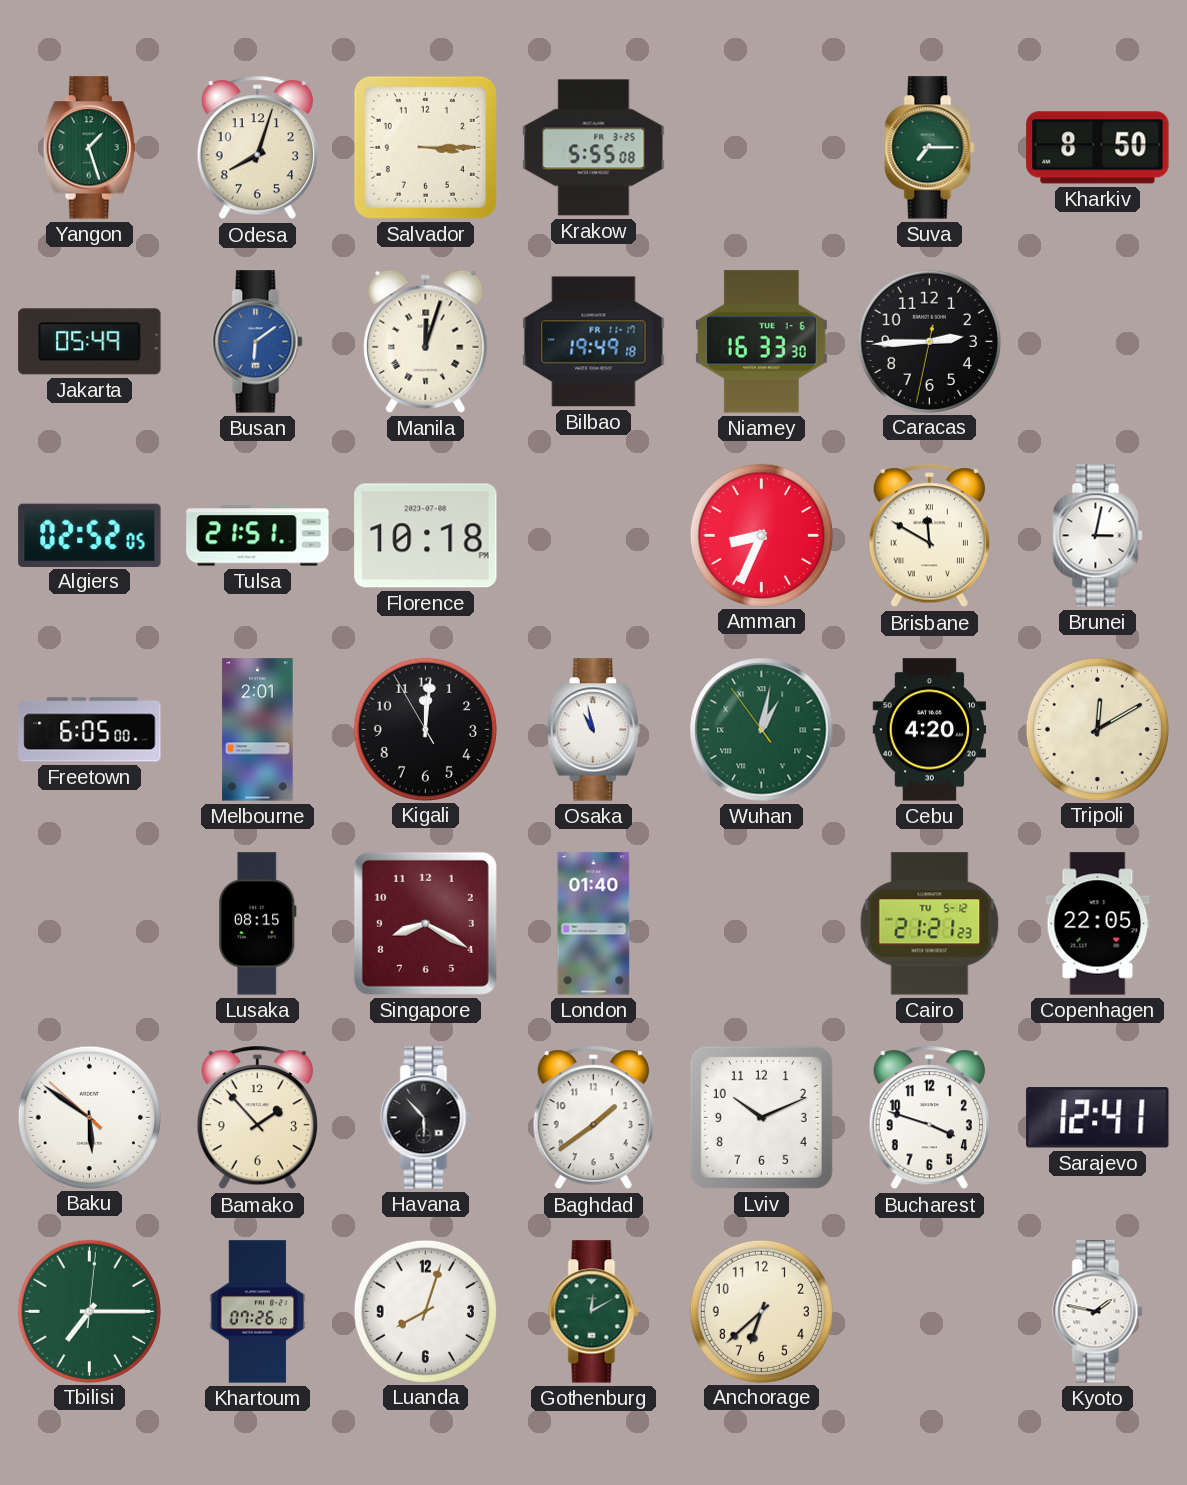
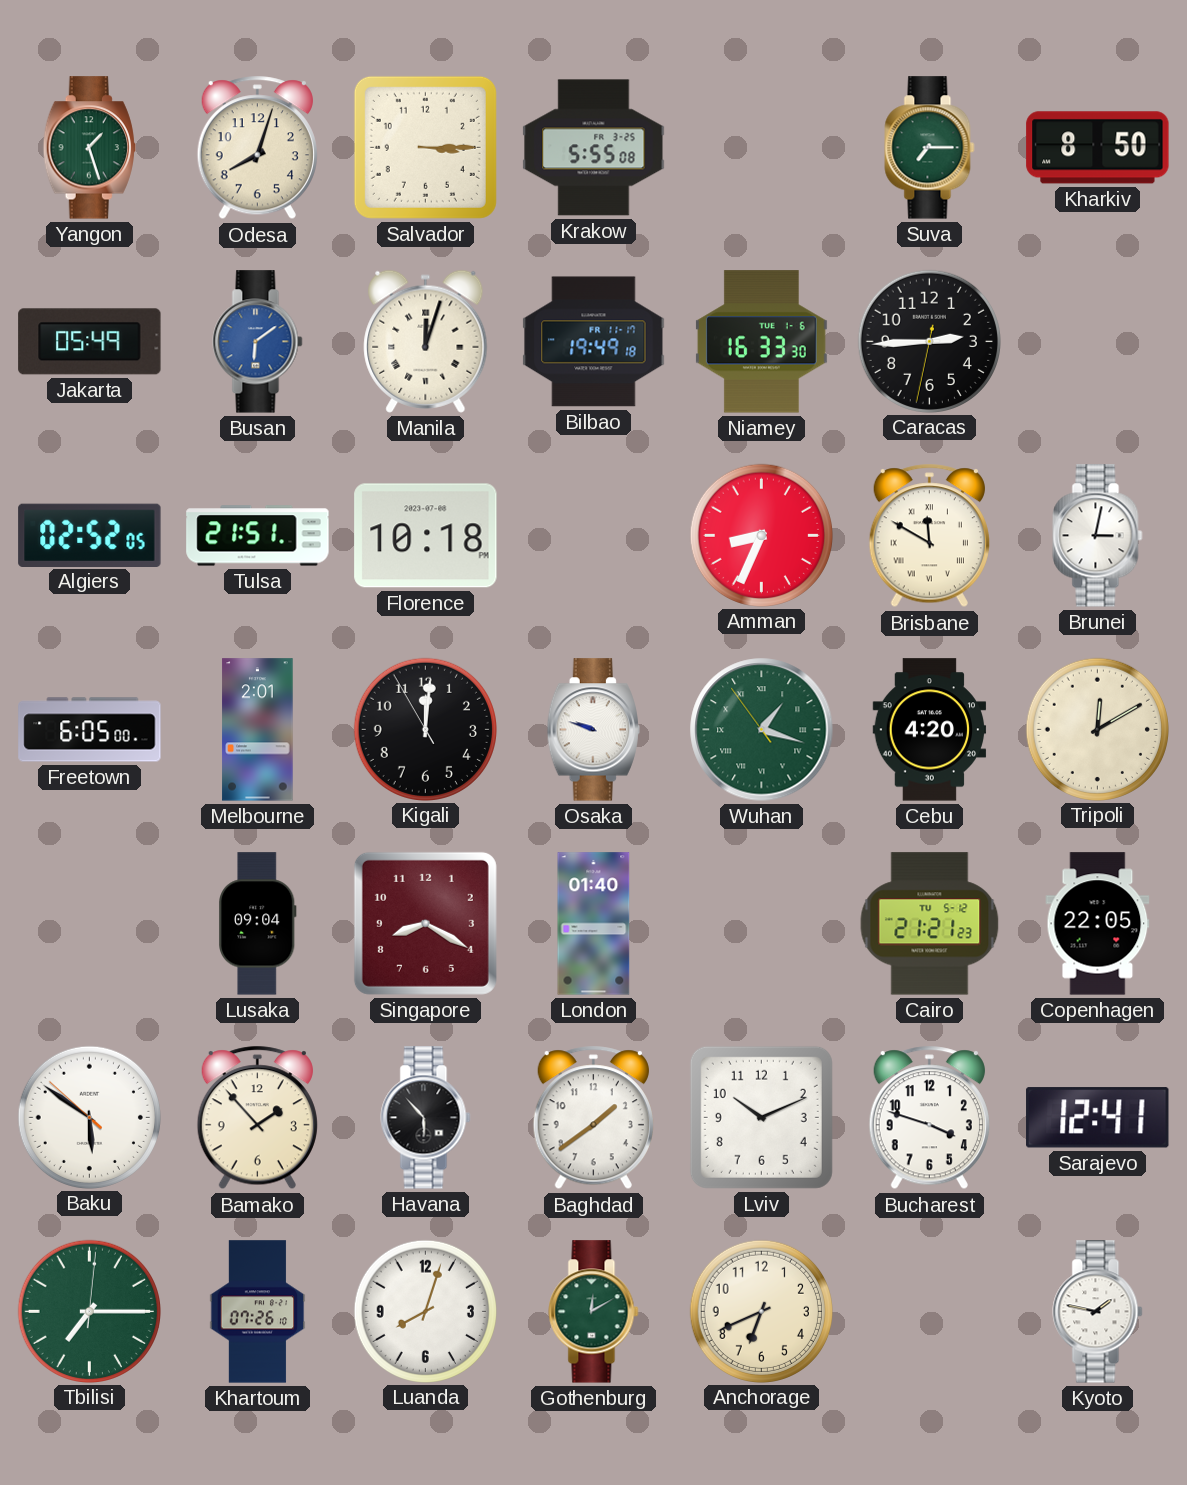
Osaka: 10:58 -> 9:48 (593, 730)
Wuhan: 1:01 -> 1:17 (762, 730)
Lusaka: 08:15 -> 09:04 (258, 924)
Anchorage: 6:38 -> 6:41 (761, 1311)
